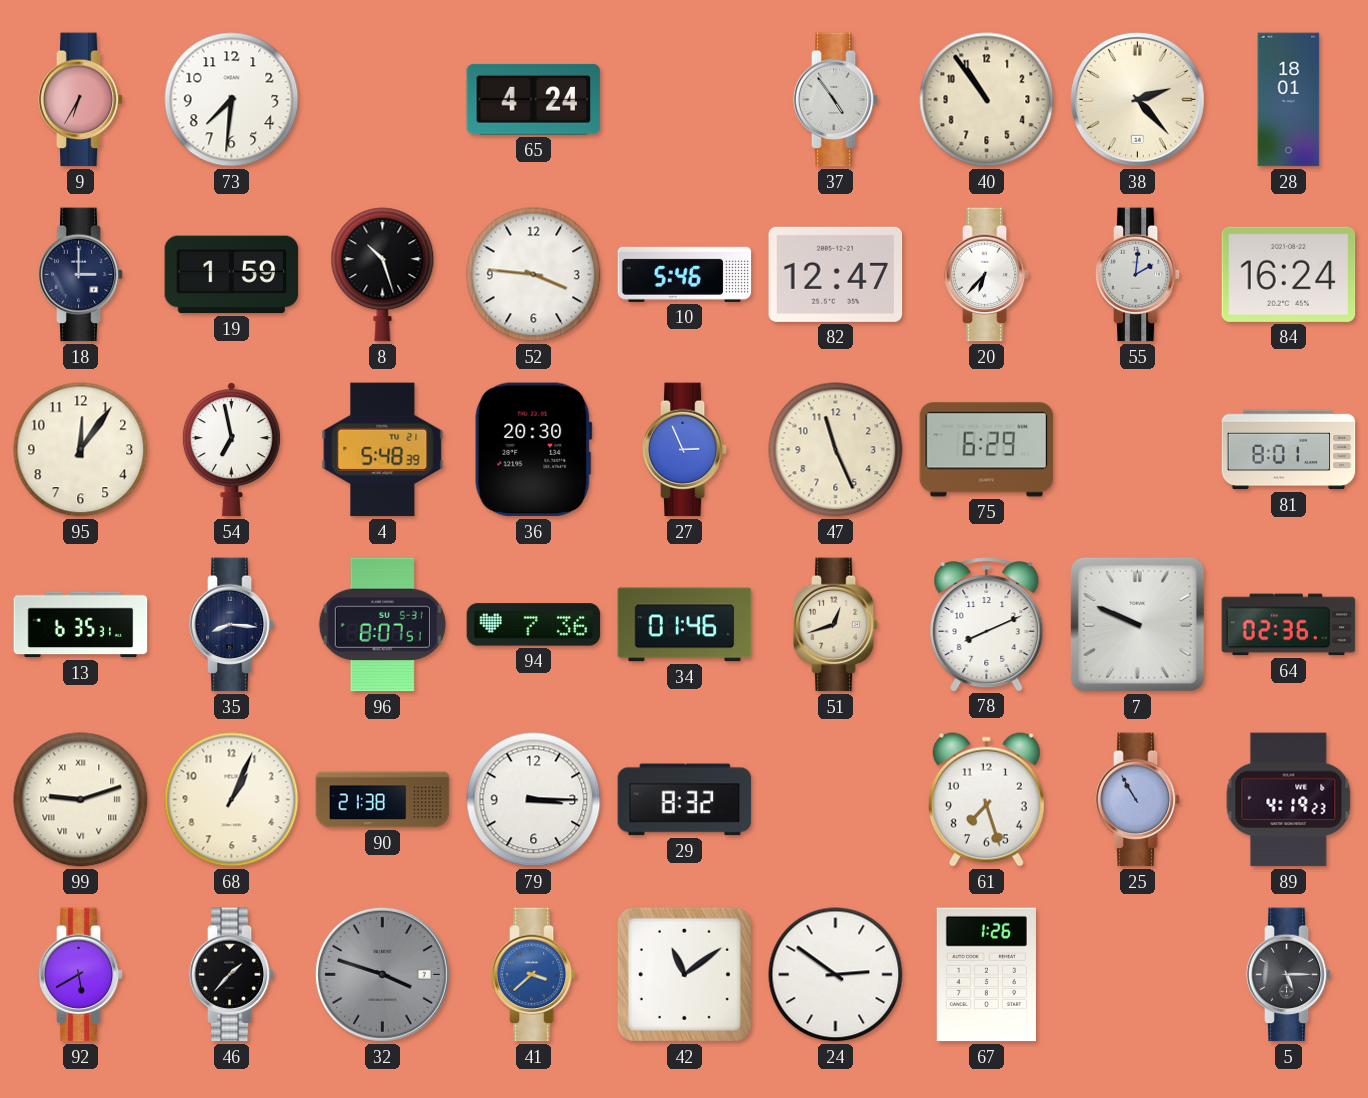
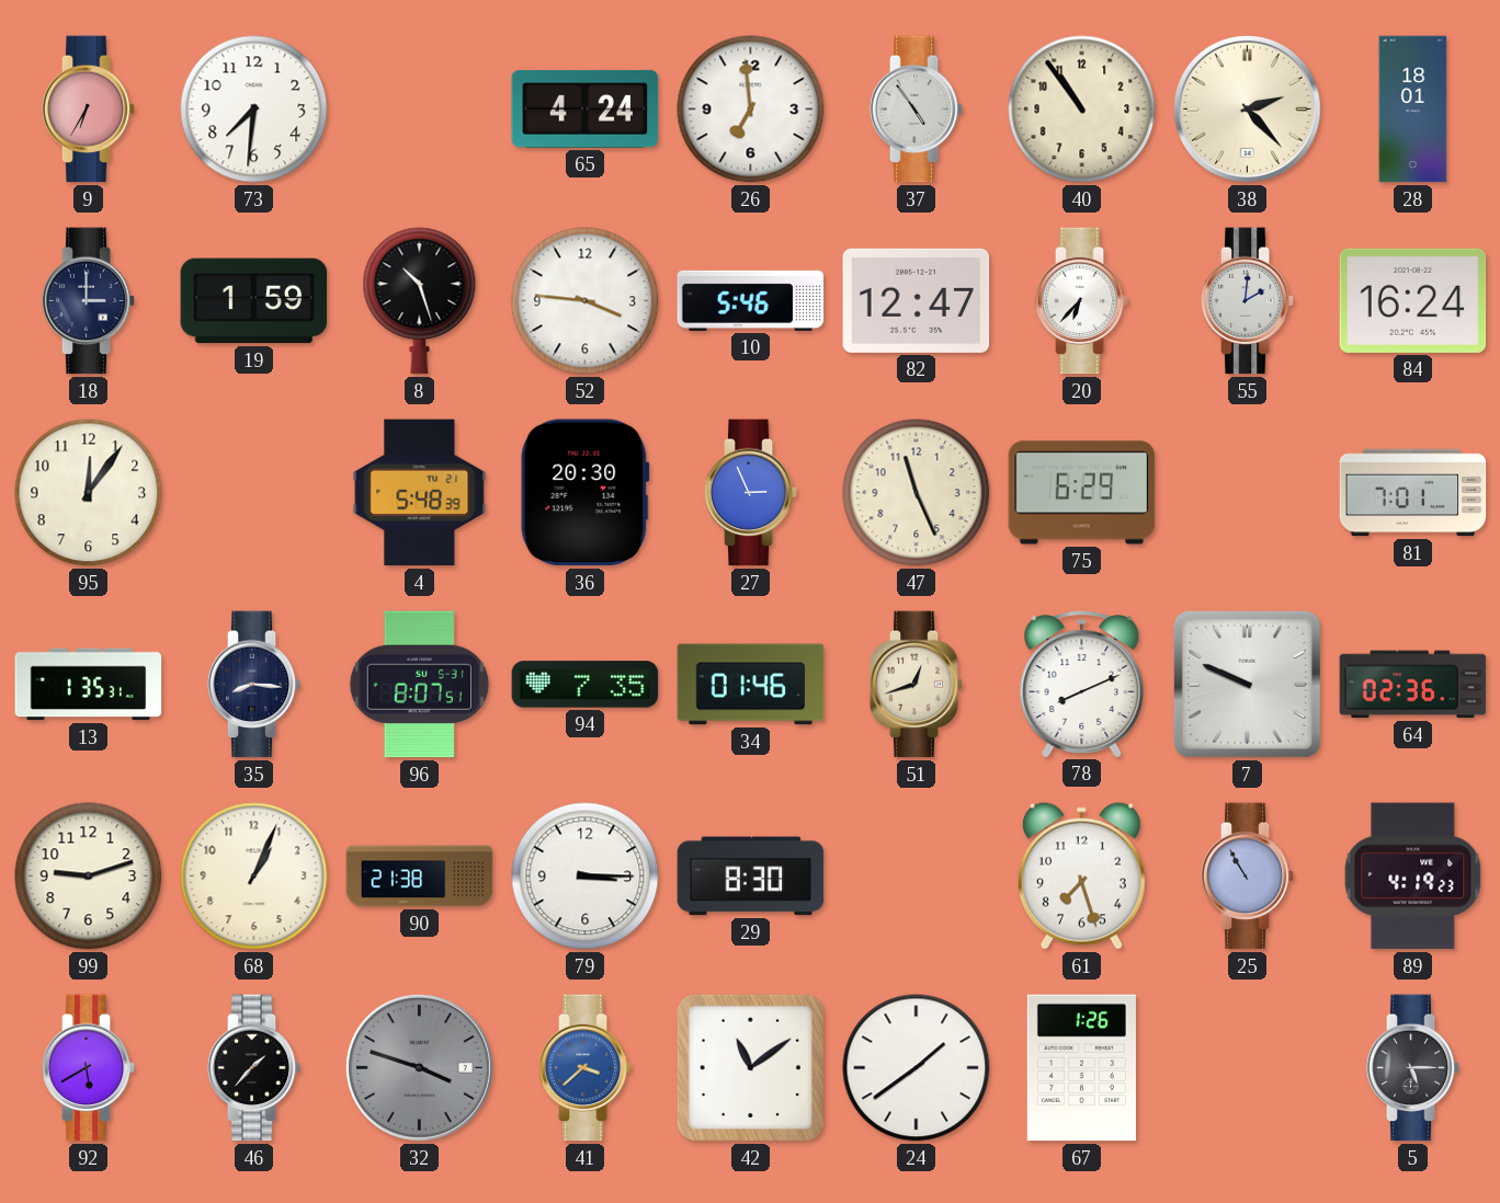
26: none -> 6:59 (751, 110)
54: 6:58 -> none (231, 450)
81: 8:01 -> 7:01 (1413, 493)
13: 6:35 -> 1:35 (89, 685)
94: 7:36 -> 7:35 (586, 685)
99 numerals: Roman -> Arabic (89, 877)
29: 8:32 -> 8:30 (751, 877)
24: 2:51 -> 1:39 (917, 1068)
